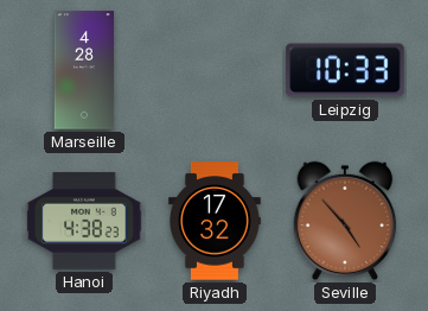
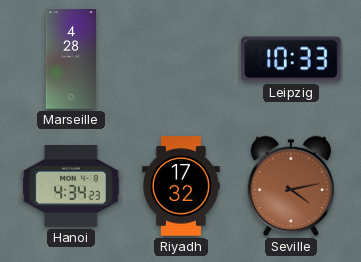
Hanoi: 4:38 -> 4:34 (71, 186)
Seville: 4:53 -> 4:13 (291, 186)
